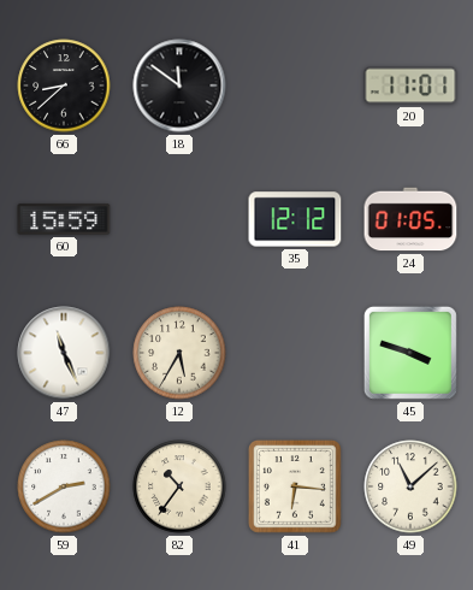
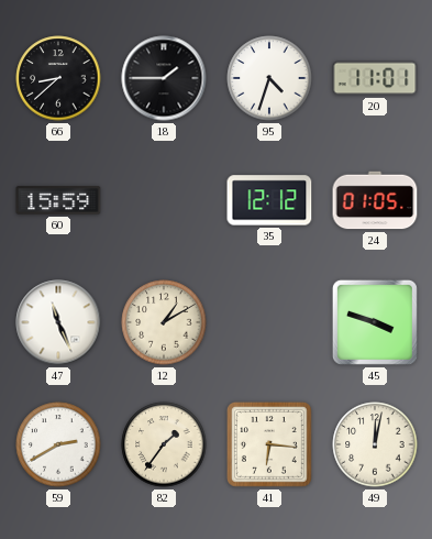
18: 11:51 -> 1:45 (164, 78)
95: none -> 4:33 (269, 78)
12: 5:35 -> 1:10 (164, 322)
82: 10:36 -> 1:36 (164, 444)
49: 11:08 -> 12:02 (375, 444)
